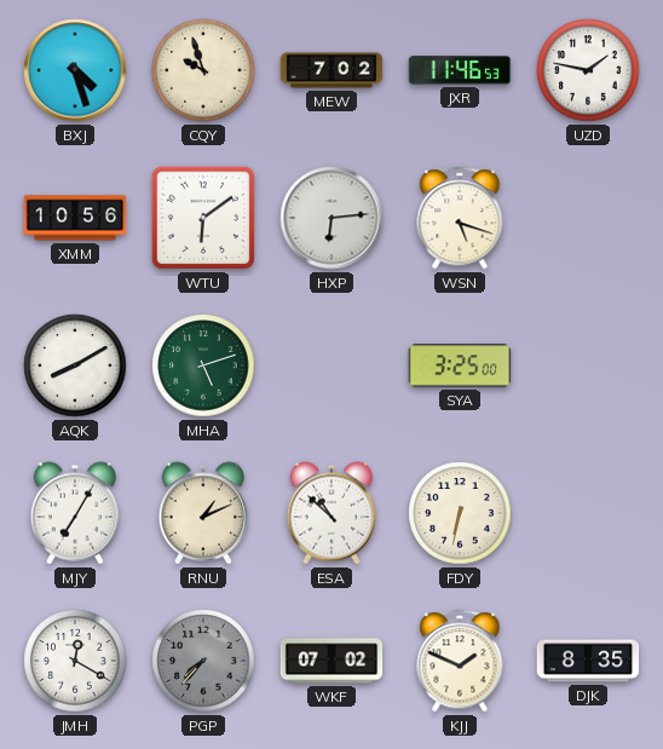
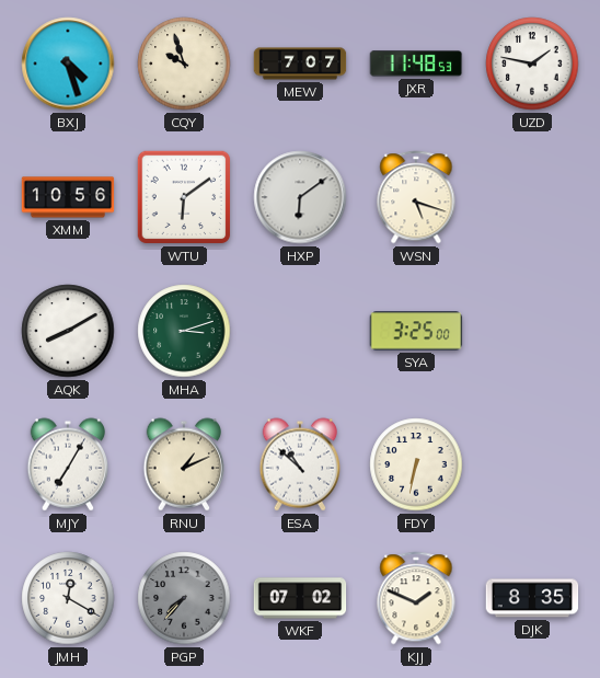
MEW: 7:02 -> 7:07 (300, 64)
JXR: 11:46 -> 11:48 (416, 64)
HXP: 6:14 -> 6:09 (300, 197)
MHA: 5:12 -> 3:12 (184, 331)
